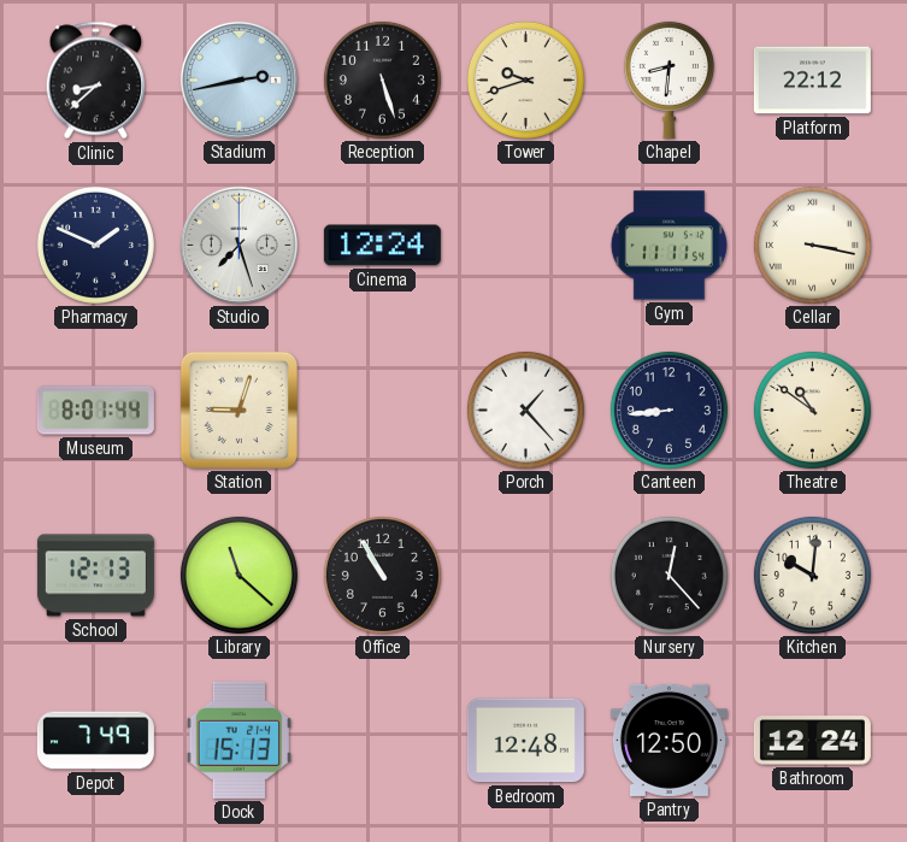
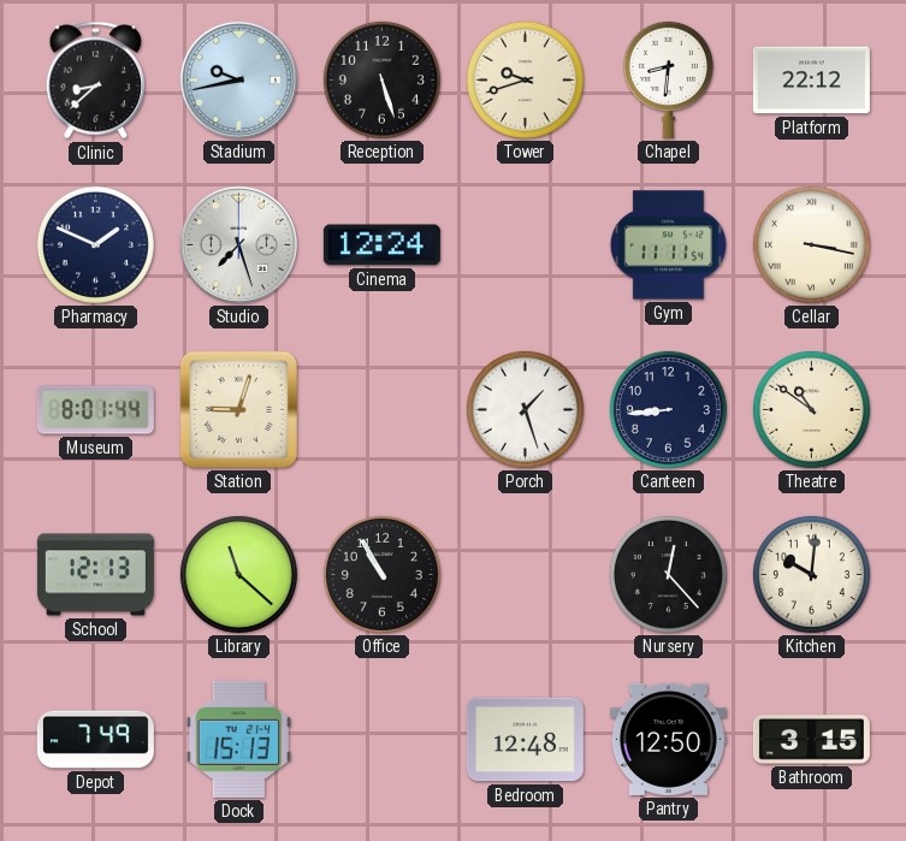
Stadium: 2:43 -> 9:43 (238, 79)
Porch: 1:23 -> 1:27 (525, 409)
Bathroom: 12:24 -> 3:15 (811, 740)
